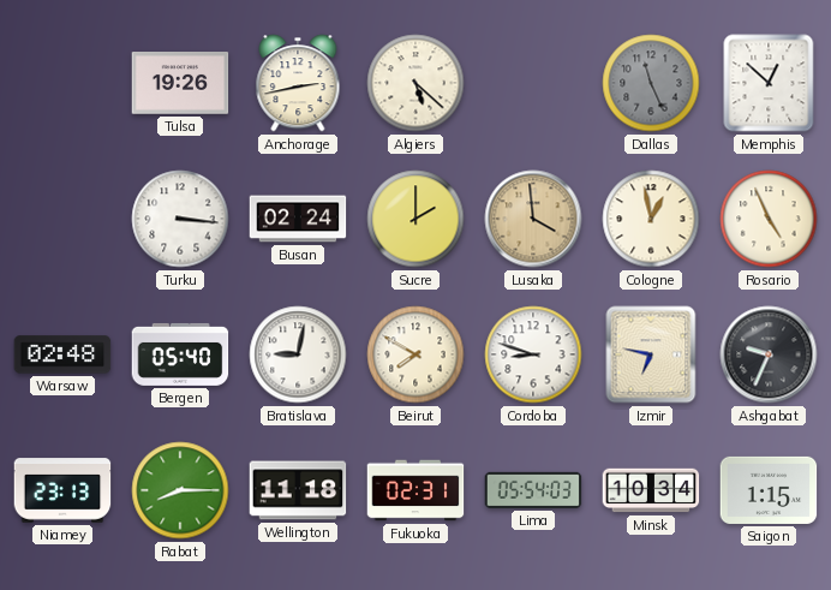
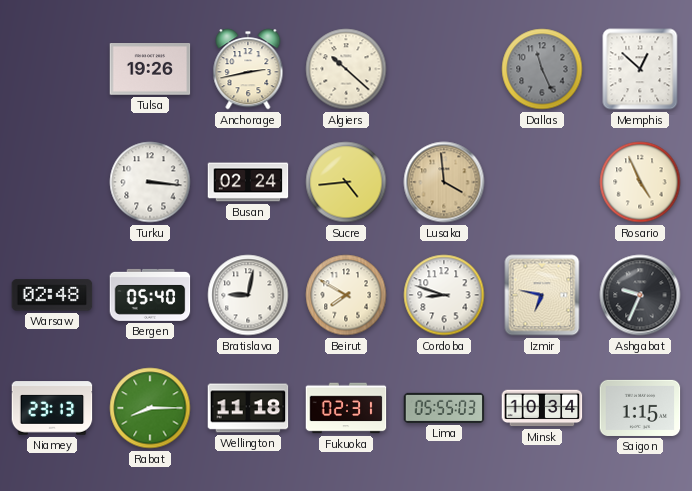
Algiers: 5:22 -> 10:22 (346, 69)
Sucre: 2:00 -> 4:44 (346, 182)
Cologne: 12:58 -> none (651, 219)
Lima: 05:54 -> 05:55 (444, 408)
